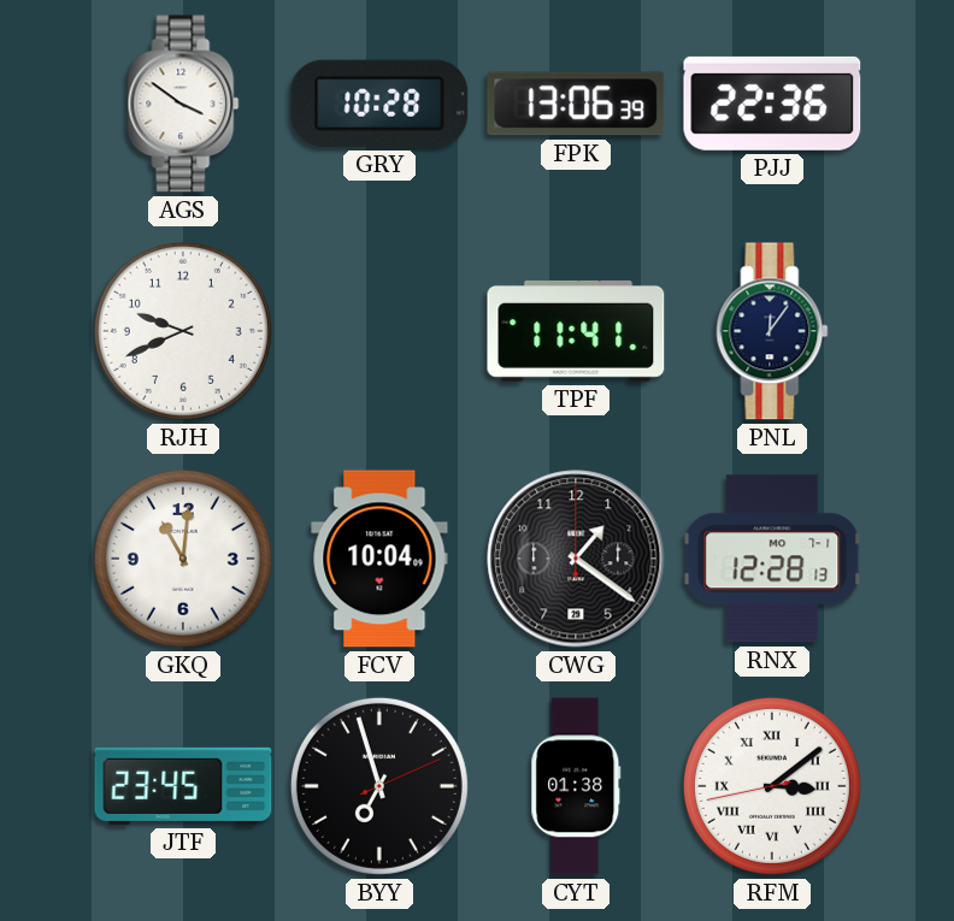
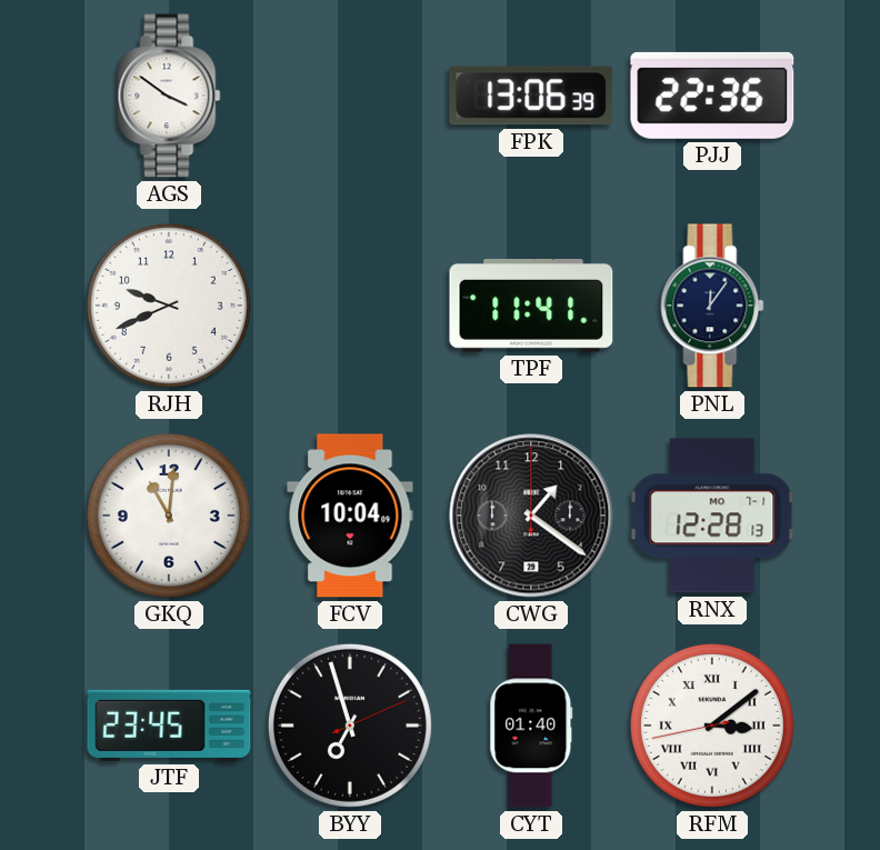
GRY: 10:28 -> none (379, 104)
CYT: 01:38 -> 01:40 (531, 726)
